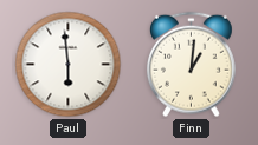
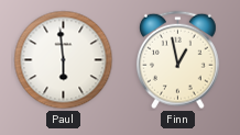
Finn: 1:01 -> 12:58 (177, 60)
